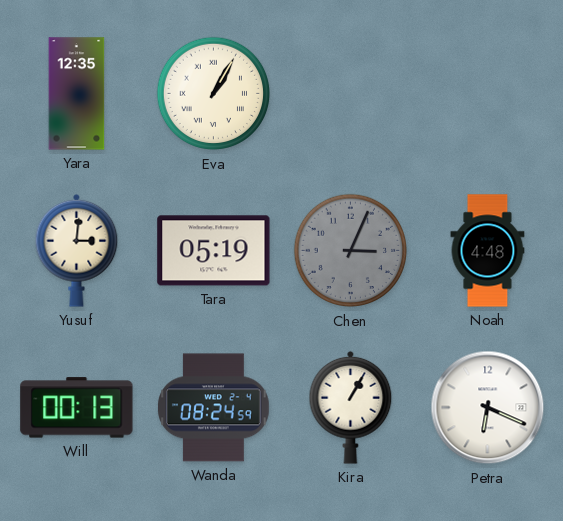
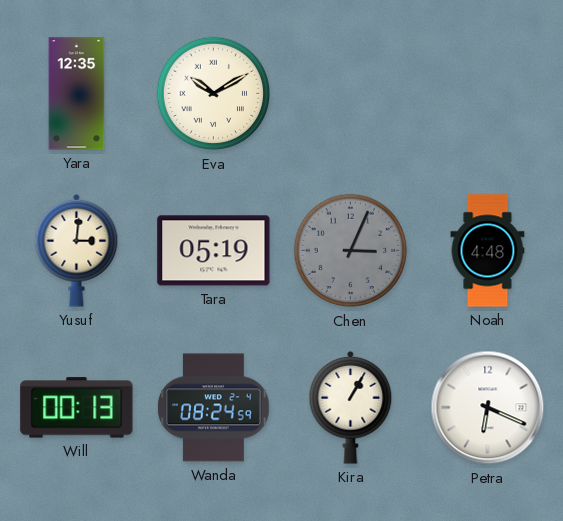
Eva: 1:05 -> 10:10 (214, 94)
